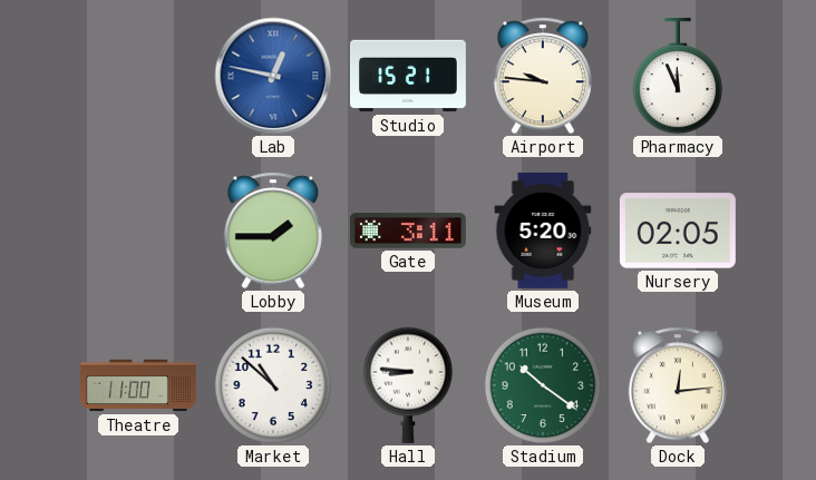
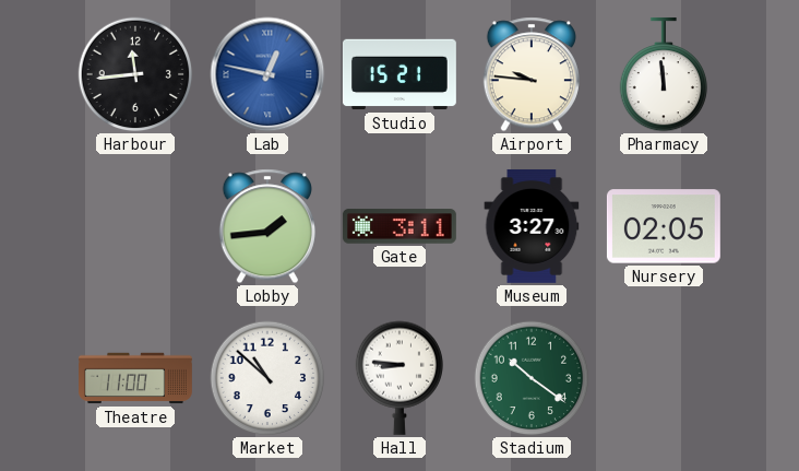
Harbour: none -> 11:44 (135, 74)
Pharmacy: 11:56 -> 11:59 (663, 74)
Lobby: 1:45 -> 1:44 (267, 226)
Museum: 5:20 -> 3:27 (532, 226)
Dock: 12:14 -> none (678, 385)
